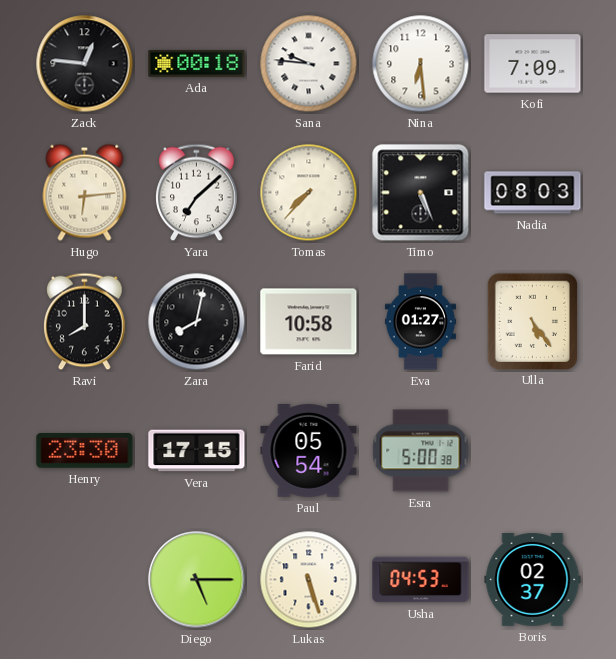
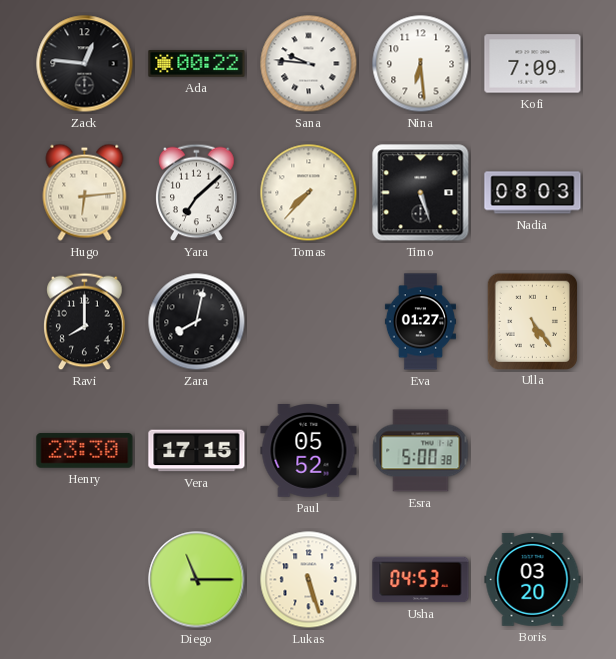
Ada: 00:18 -> 00:22 (197, 64)
Timo: 5:26 -> 5:27 (421, 193)
Farid: 10:58 -> none (309, 322)
Paul: 05:54 -> 05:52 (309, 451)
Diego: 5:15 -> 11:15 (197, 580)
Boris: 02:37 -> 03:20 (533, 580)
